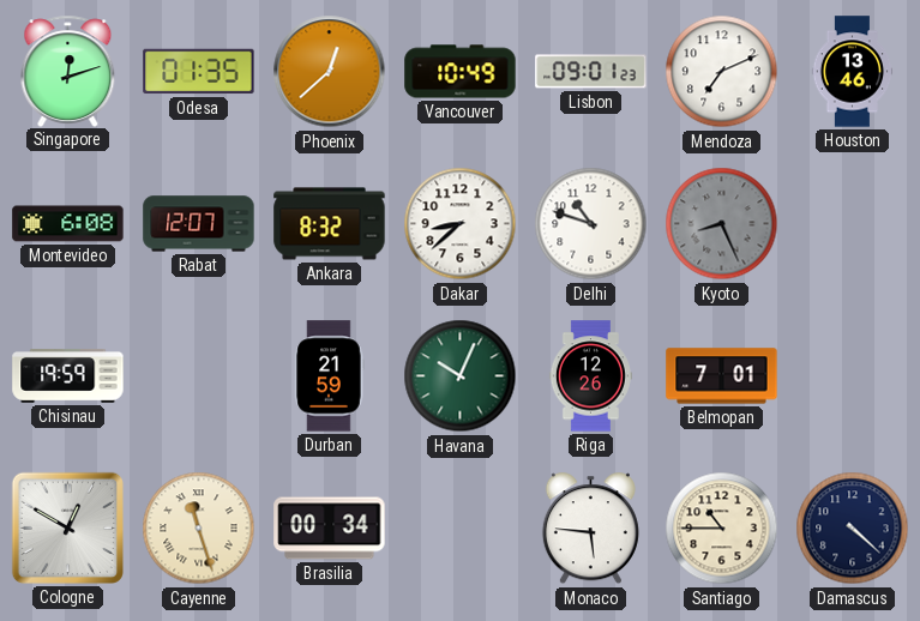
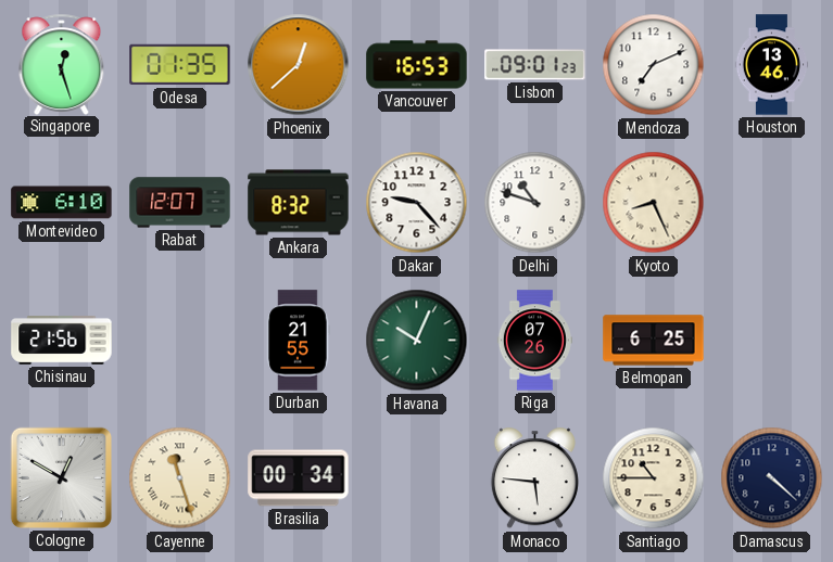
Singapore: 12:12 -> 12:27 (62, 64)
Vancouver: 10:49 -> 16:53 (417, 65)
Montevideo: 6:08 -> 6:10 (62, 203)
Dakar: 8:38 -> 9:23 (417, 203)
Kyoto dial: grey -> cream (654, 203)
Chisinau: 19:59 -> 21:56 (62, 341)
Durban: 21:59 -> 21:55 (298, 341)
Riga: 12:26 -> 07:26 (534, 341)
Belmopan: 7:01 -> 6:25 (654, 341)
